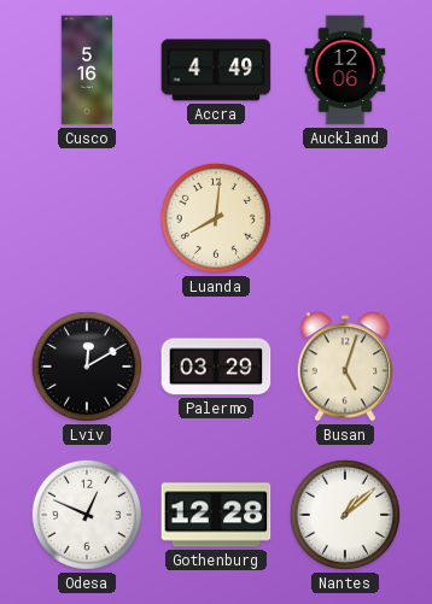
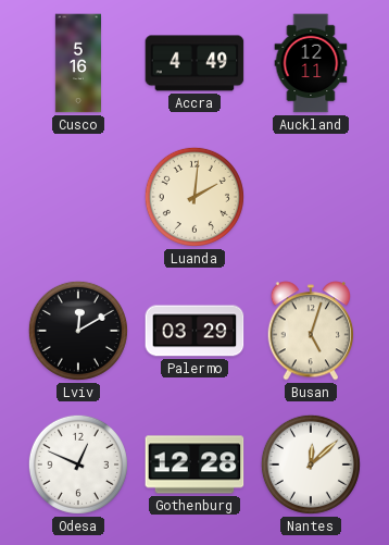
Auckland: 12:06 -> 12:11 (311, 63)
Luanda: 8:01 -> 2:01 (195, 197)
Nantes: 1:08 -> 12:08 (311, 465)
